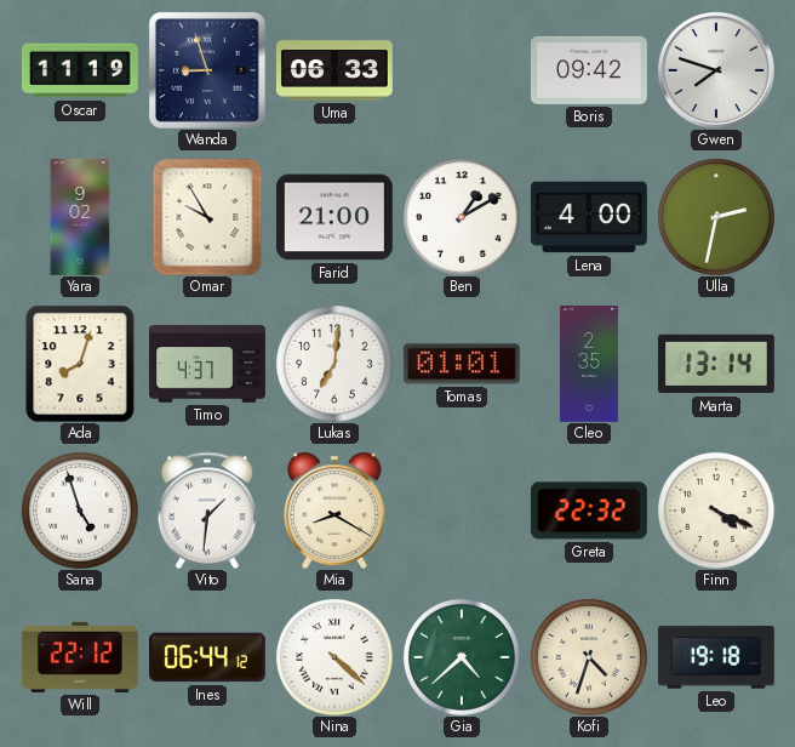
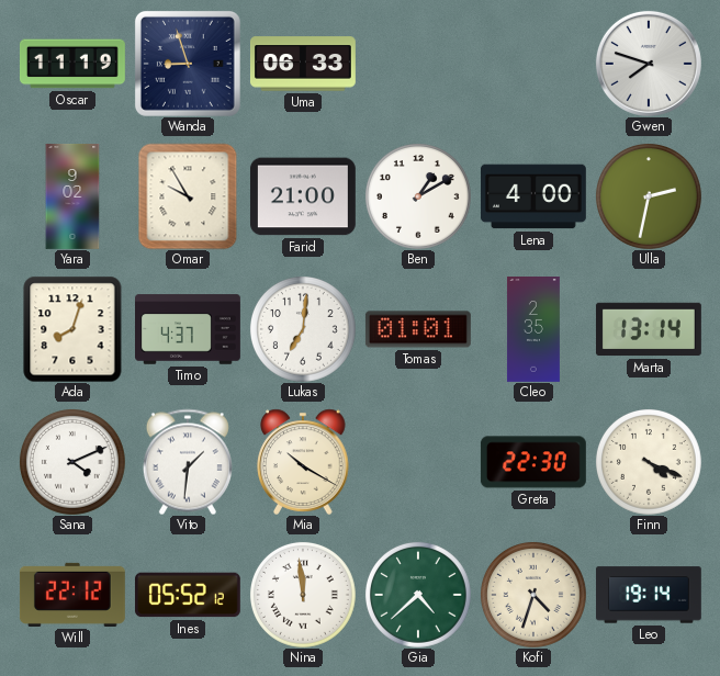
Boris: 09:42 -> none (589, 70)
Sana: 4:57 -> 4:11 (72, 462)
Mia: 8:20 -> 10:20 (303, 462)
Greta: 22:32 -> 22:30 (533, 462)
Ines: 06:44 -> 05:52 (188, 595)
Nina: 4:22 -> 11:59 (303, 595)
Leo: 19:18 -> 19:14 (649, 595)
